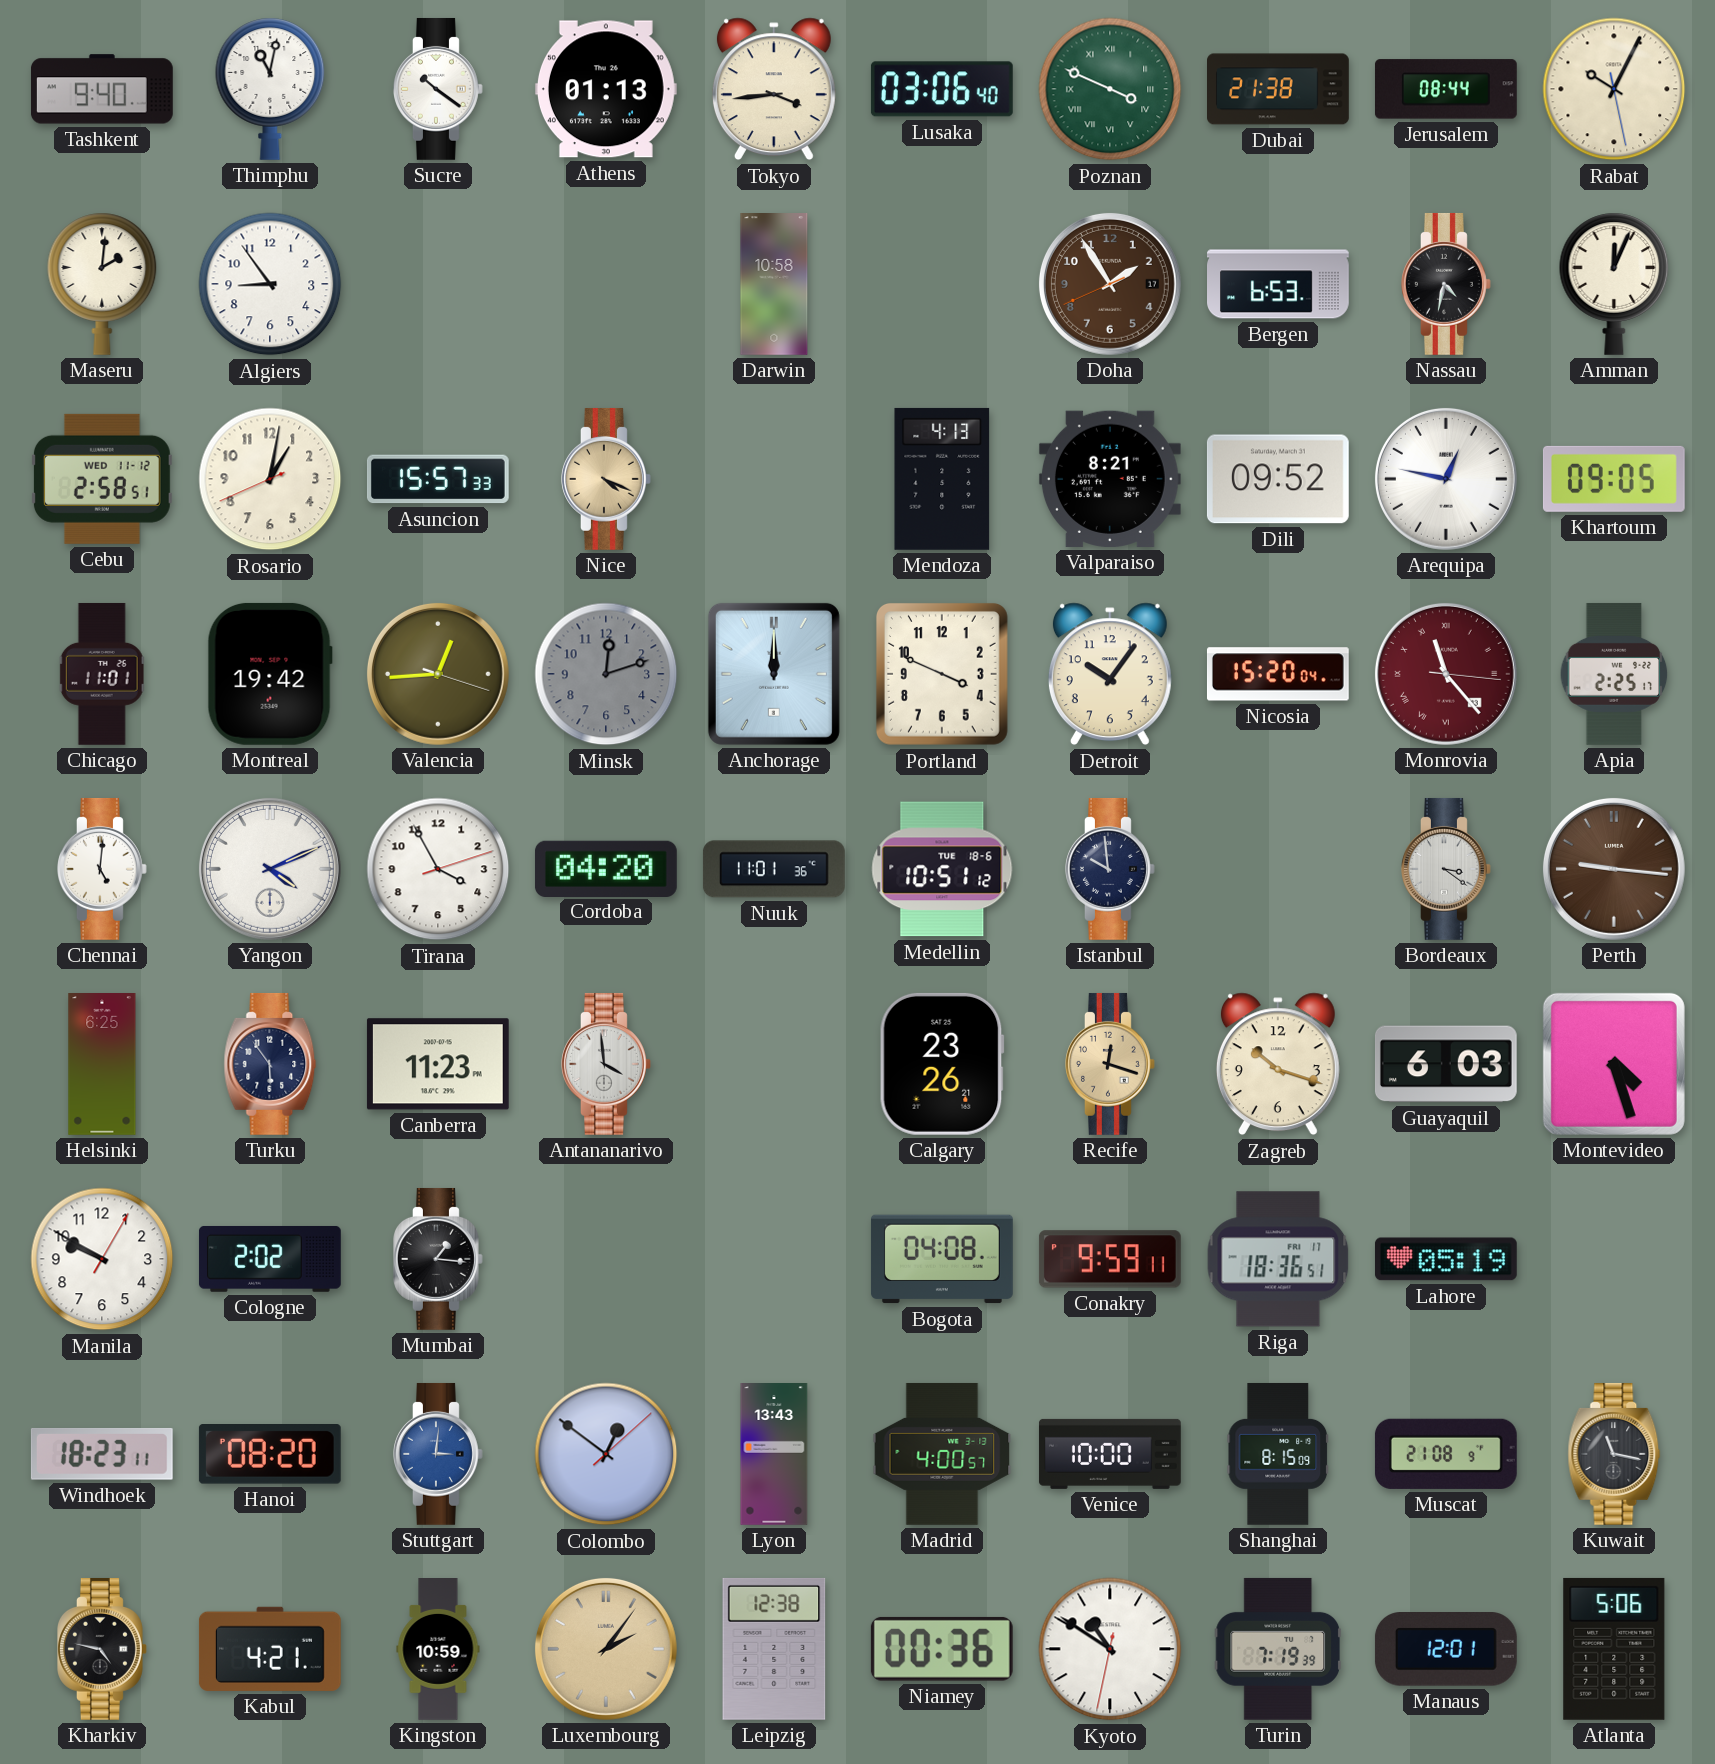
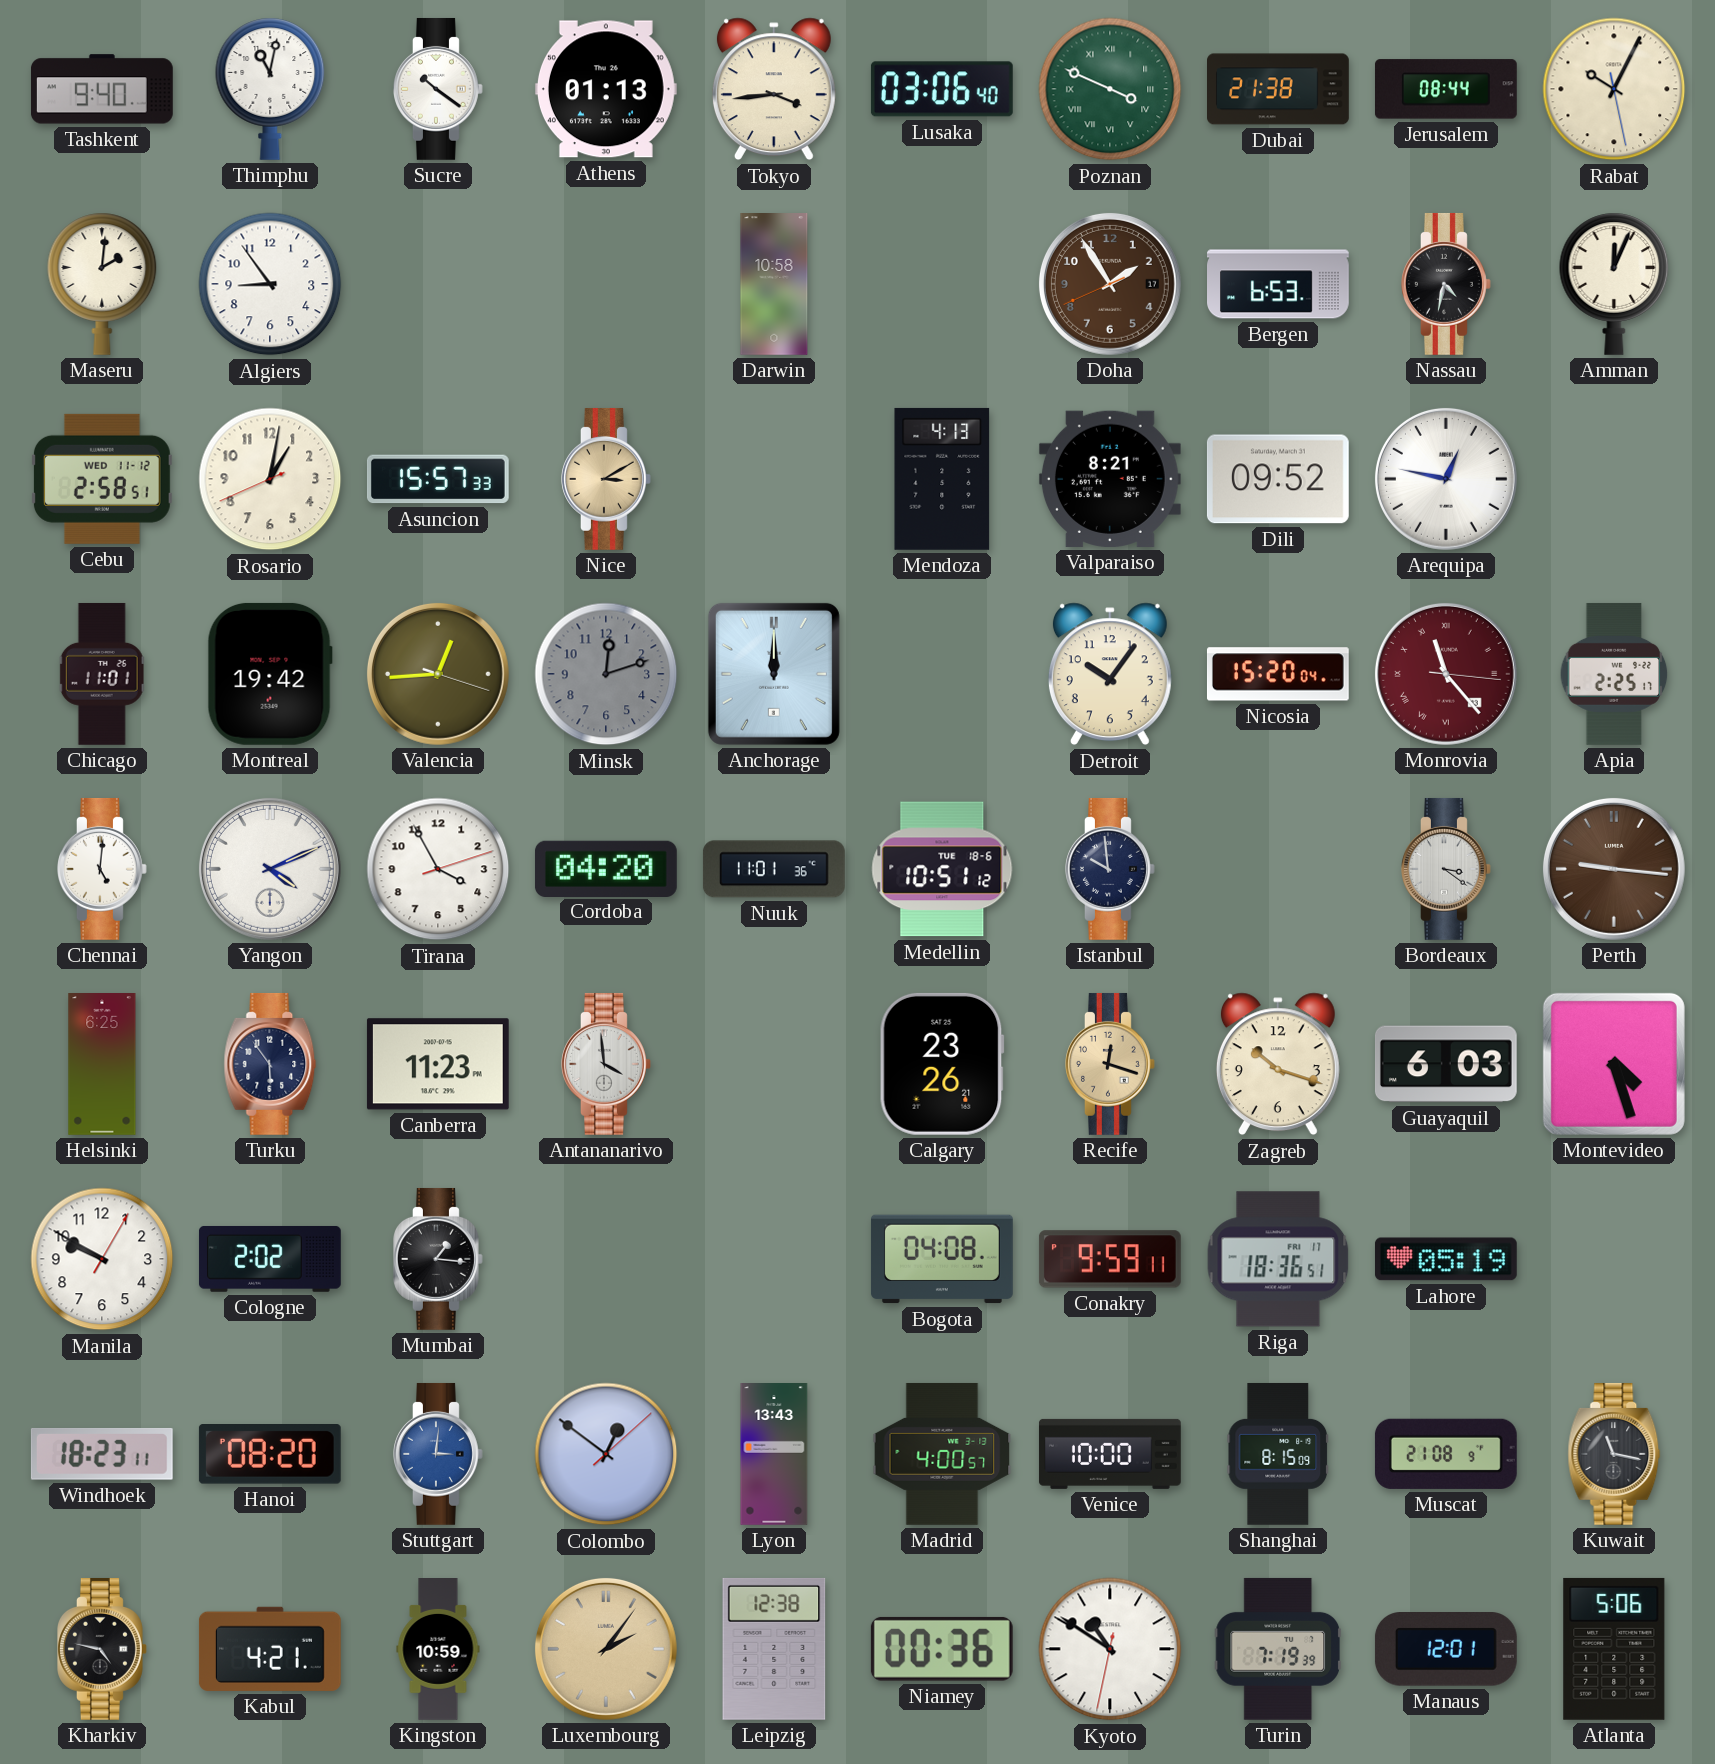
Nice: 4:19 -> 3:10 (607, 479)
Khartoum: 09:05 -> none (1614, 479)
Portland: 3:49 -> none (942, 674)
